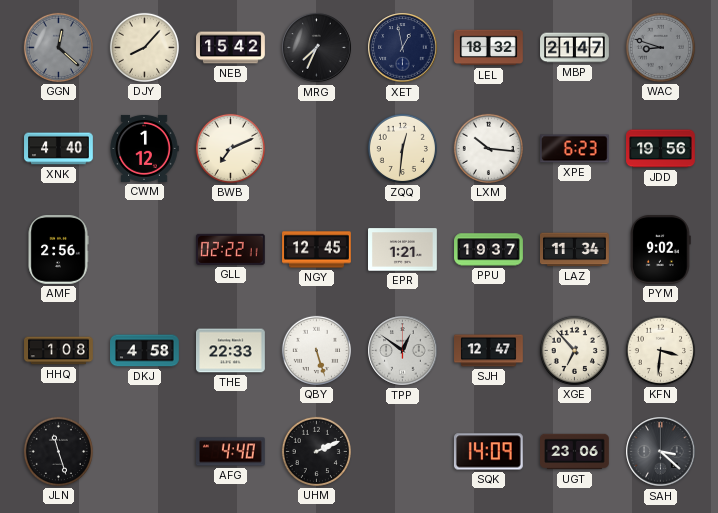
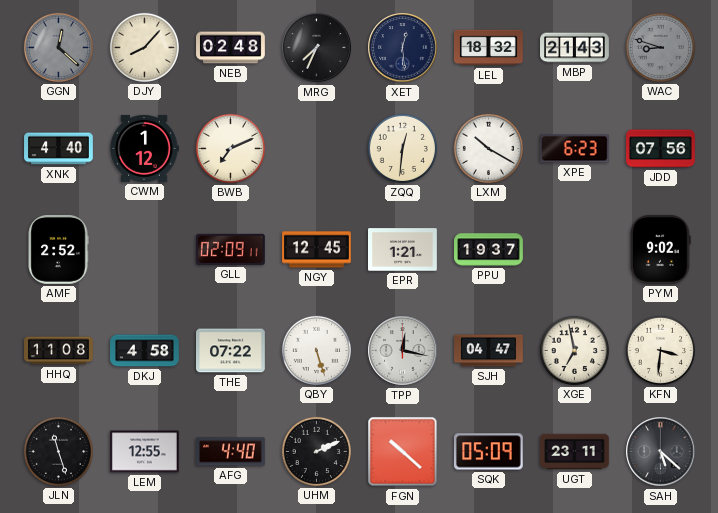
NEB: 15:42 -> 02:48 (231, 48)
XET: 12:58 -> 12:29 (403, 48)
MBP: 21:47 -> 21:43 (575, 48)
LXM: 10:16 -> 10:20 (488, 148)
JDD: 19:56 -> 07:56 (661, 149)
AMF: 2:56 -> 2:52 (58, 250)
GLL: 02:22 -> 02:09 (230, 249)
LAZ: 11:34 -> none (575, 250)
HHQ: 1:08 -> 11:08 (59, 351)
THE: 22:33 -> 07:22 (231, 351)
TPP: 12:51 -> 12:17 (403, 351)
SJH: 12:47 -> 04:47 (489, 351)
XGE: 6:53 -> 6:58 (574, 350)
LEM: none -> 12:55 (145, 452)
FGN: none -> 10:22 (403, 452)
SQK: 14:09 -> 05:09 (488, 452)
UGT: 23:06 -> 23:11 (575, 452)
SAH: 3:22 -> 5:22 (661, 452)
